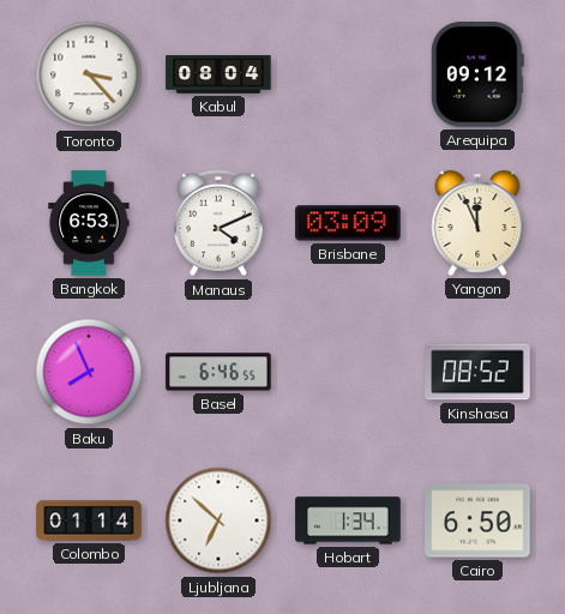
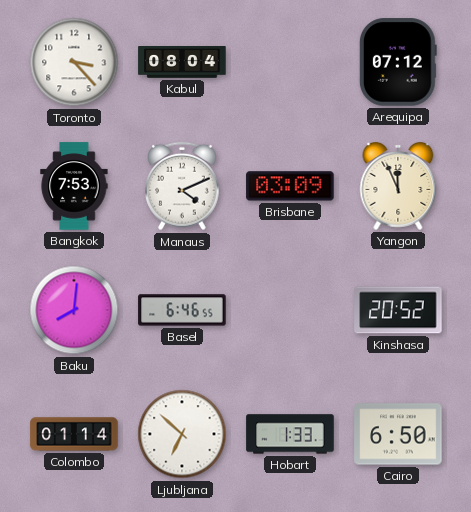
Arequipa: 09:12 -> 07:12 (398, 62)
Bangkok: 6:53 -> 7:53 (74, 186)
Baku: 7:56 -> 8:01 (74, 310)
Kinshasa: 08:52 -> 20:52 (398, 310)
Hobart: 1:34 -> 1:33 (290, 434)
